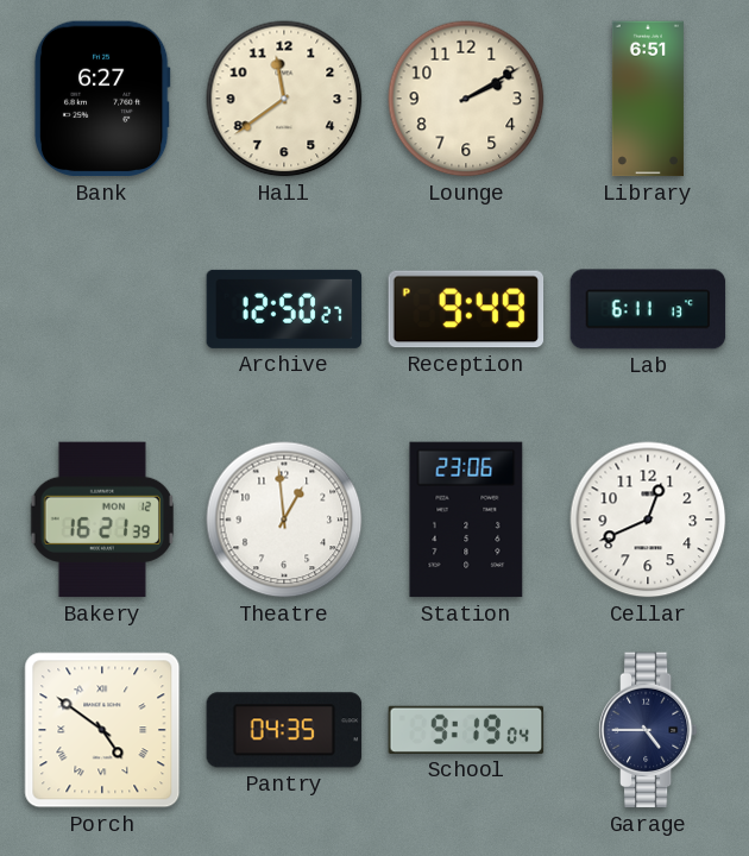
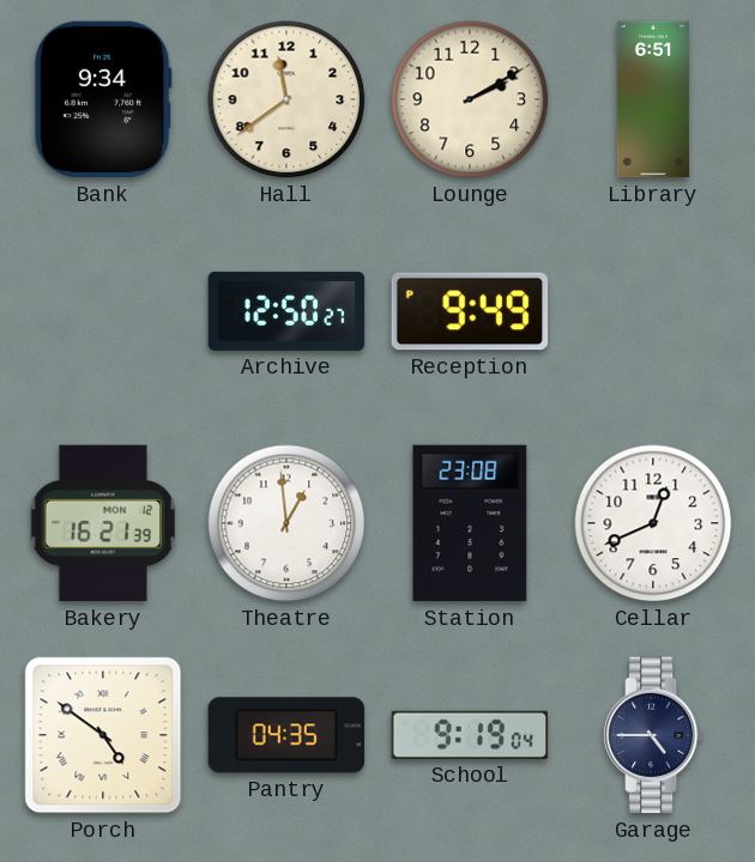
Bank: 6:27 -> 9:34 (103, 99)
Lab: 6:11 -> none (648, 309)
Station: 23:06 -> 23:08 (470, 523)
